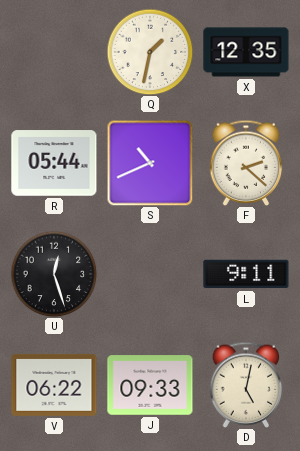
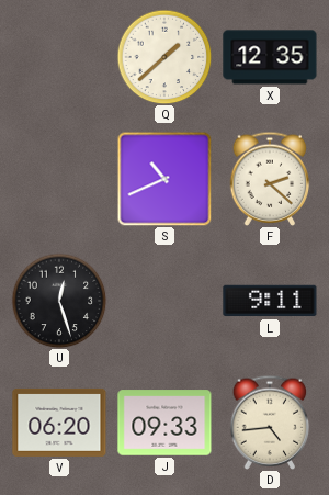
Q: 1:32 -> 1:38 (164, 57)
R: 05:44 -> none (54, 163)
V: 06:22 -> 06:20 (59, 423)
D: 5:02 -> 4:44 (270, 423)
